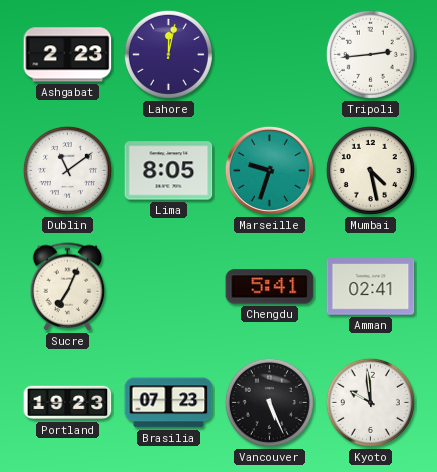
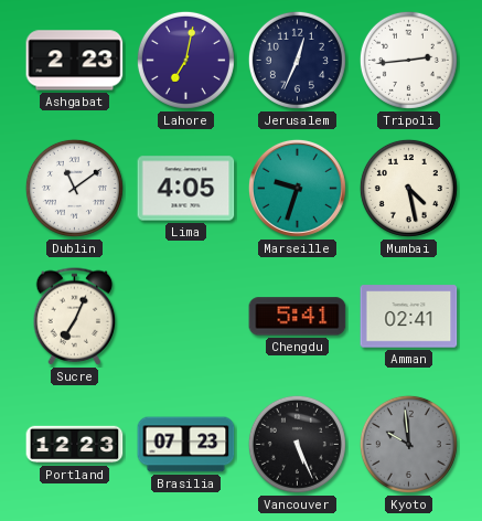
Lahore: 12:02 -> 7:02 (185, 60)
Jerusalem: none -> 12:34 (297, 60)
Lima: 8:05 -> 4:05 (186, 189)
Portland: 19:23 -> 12:23 (75, 445)
Kyoto dial: white -> grey (408, 444)
